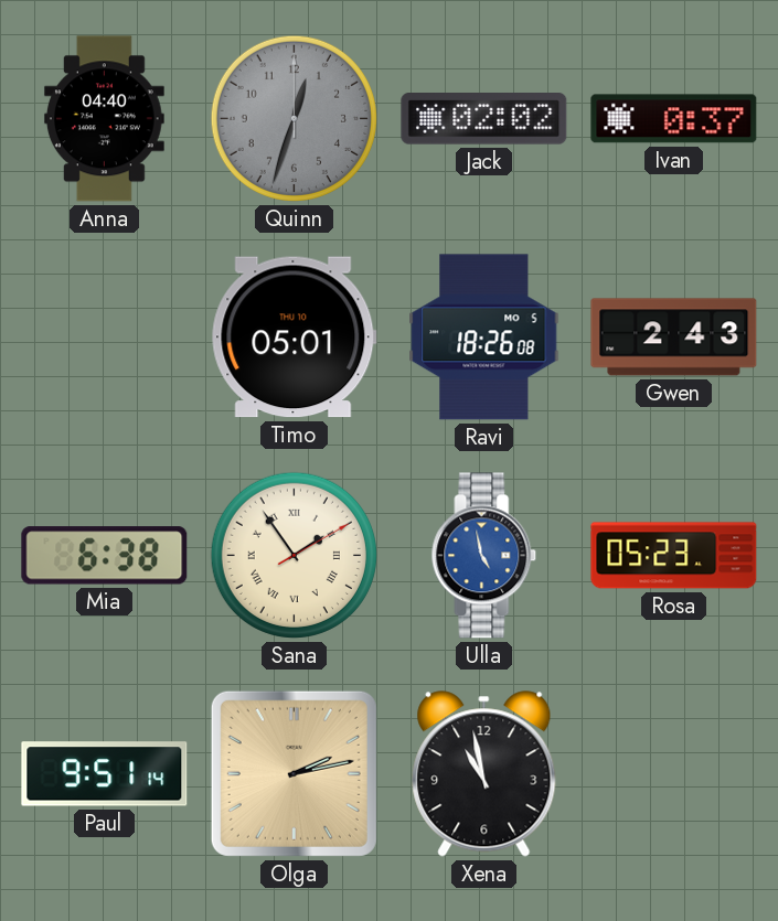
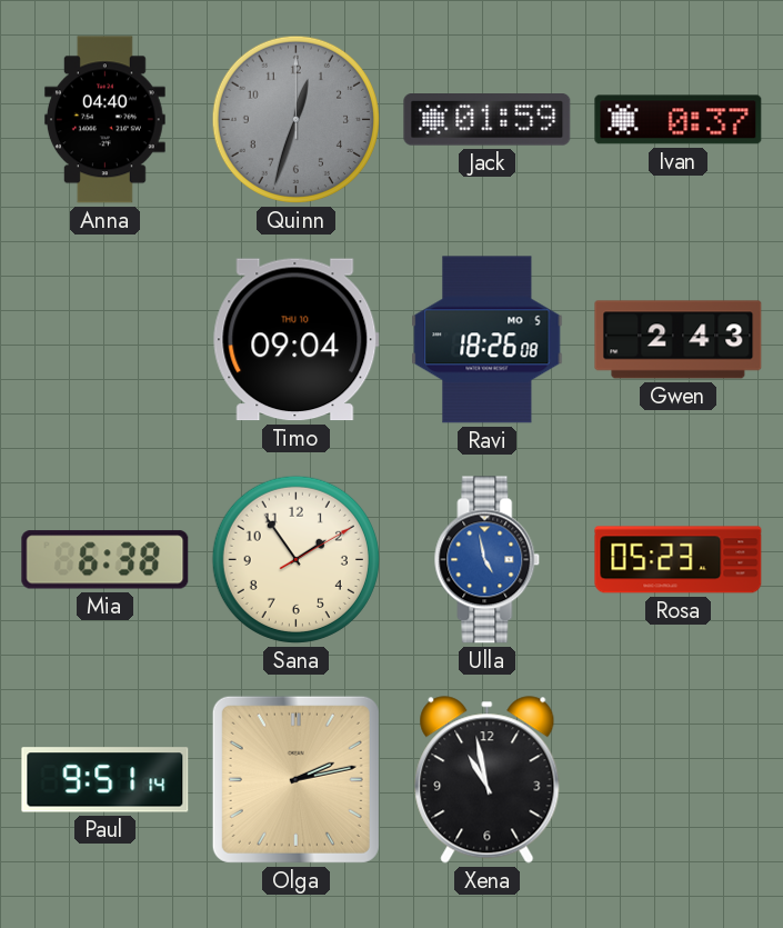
Jack: 02:02 -> 01:59 (488, 120)
Timo: 05:01 -> 09:04 (297, 340)
Sana numerals: Roman -> Arabic (295, 559)
